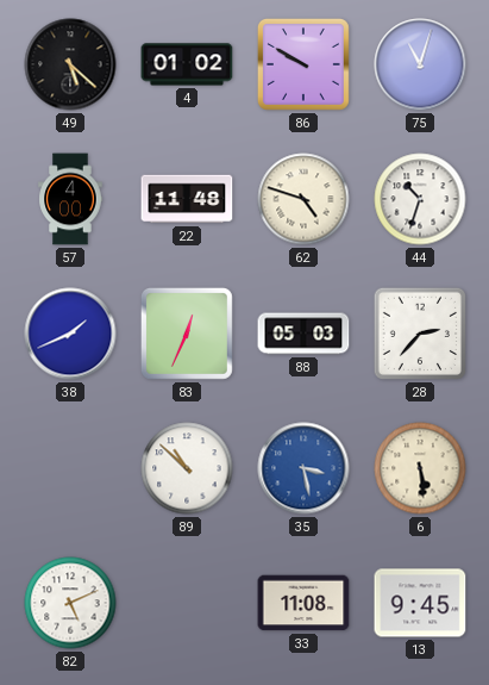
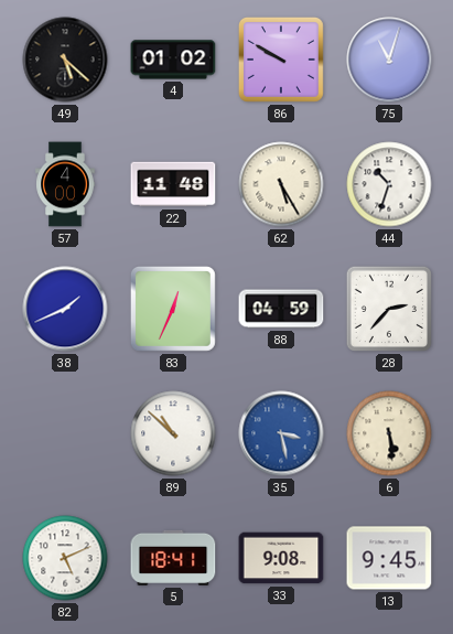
62: 4:48 -> 5:25 (281, 184)
88: 05:03 -> 04:59 (281, 309)
5: none -> 18:41 (173, 558)
33: 11:08 -> 9:08 (281, 558)
